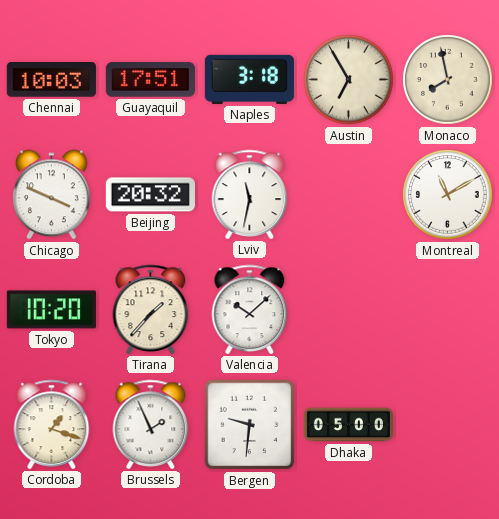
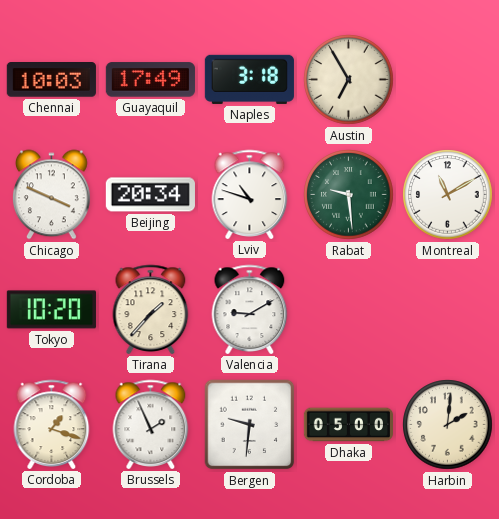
Guayaquil: 17:51 -> 17:49 (150, 80)
Monaco: 7:58 -> none (448, 80)
Beijing: 20:32 -> 20:34 (150, 195)
Lviv: 11:32 -> 10:48 (250, 194)
Rabat: none -> 9:29 (349, 195)
Valencia: 10:08 -> 9:10 (250, 309)
Harbin: none -> 2:01 (448, 425)
